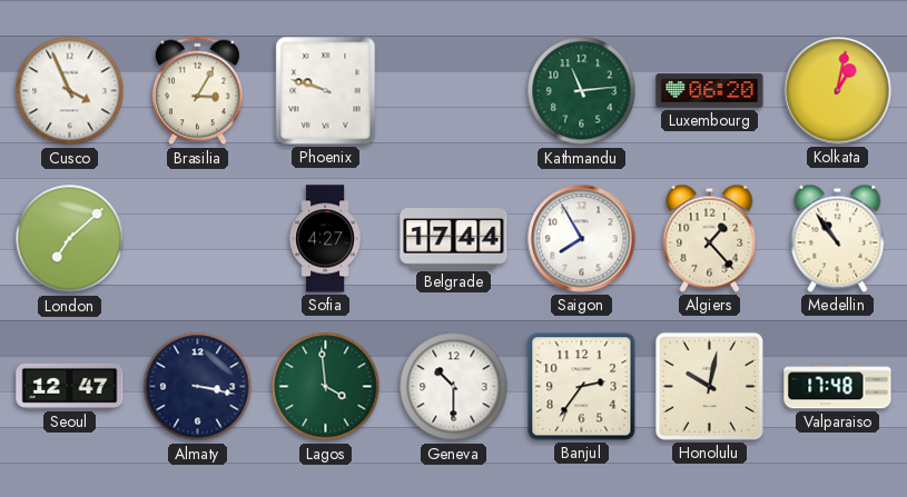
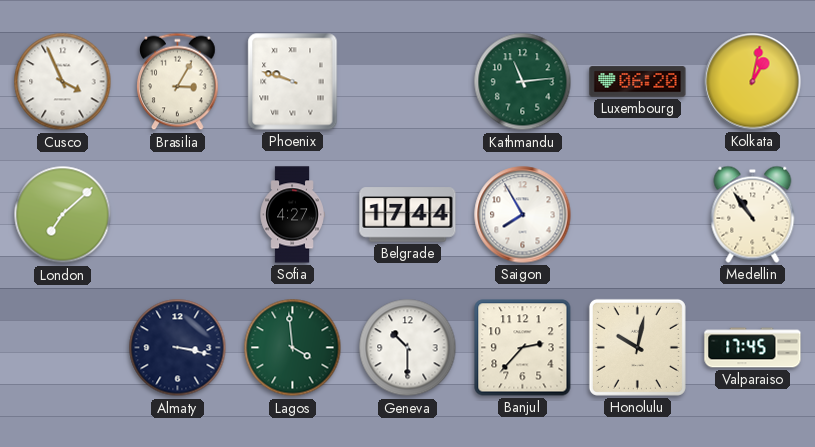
Algiers: 1:23 -> none (710, 238)
Seoul: 12:47 -> none (70, 386)
Banjul: 2:36 -> 2:37 (523, 348)
Valparaiso: 17:48 -> 17:45 (753, 348)
